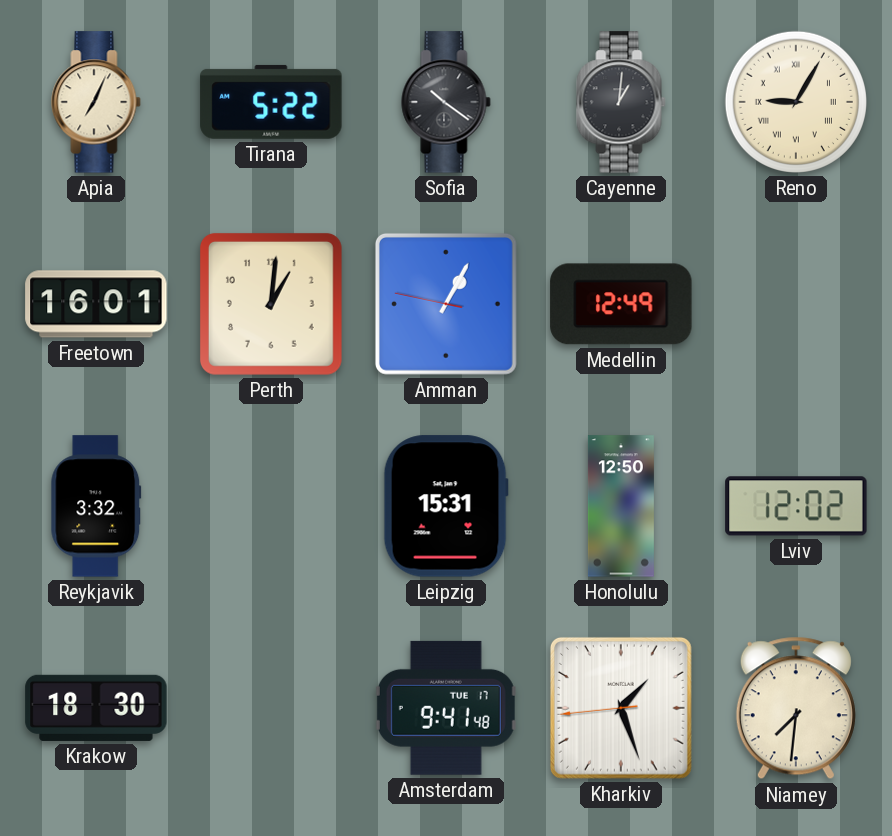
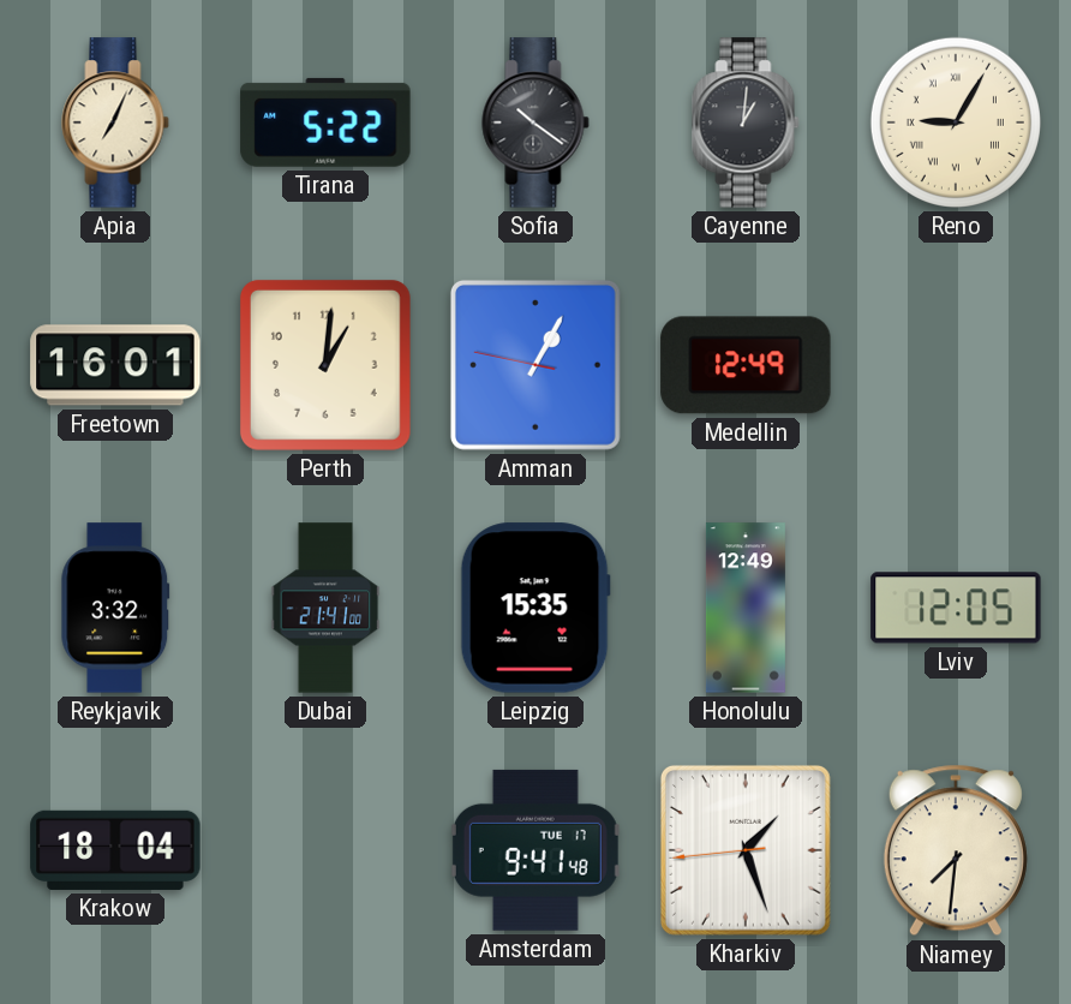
Dubai: none -> 21:41 (325, 608)
Leipzig: 15:31 -> 15:35 (535, 608)
Honolulu: 12:50 -> 12:49 (746, 608)
Lviv: 12:02 -> 12:05 (956, 608)
Krakow: 18:30 -> 18:04 (115, 850)
